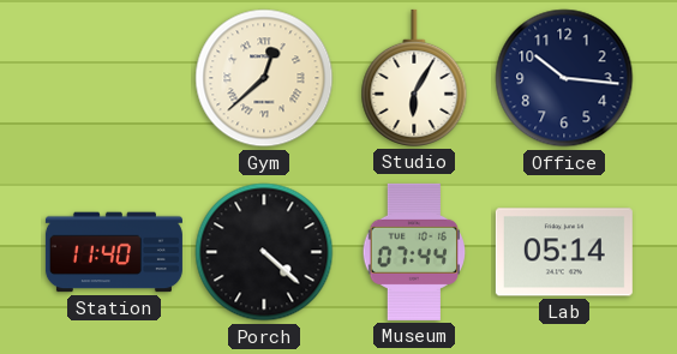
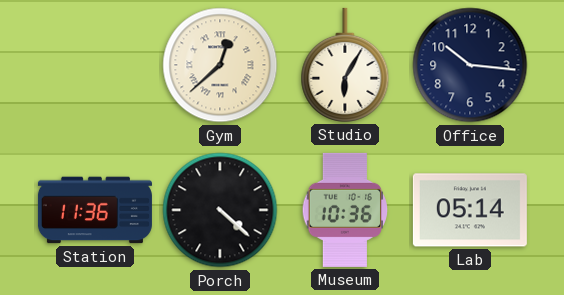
Station: 11:40 -> 11:36 (95, 210)
Museum: 07:44 -> 10:36 (345, 210)
